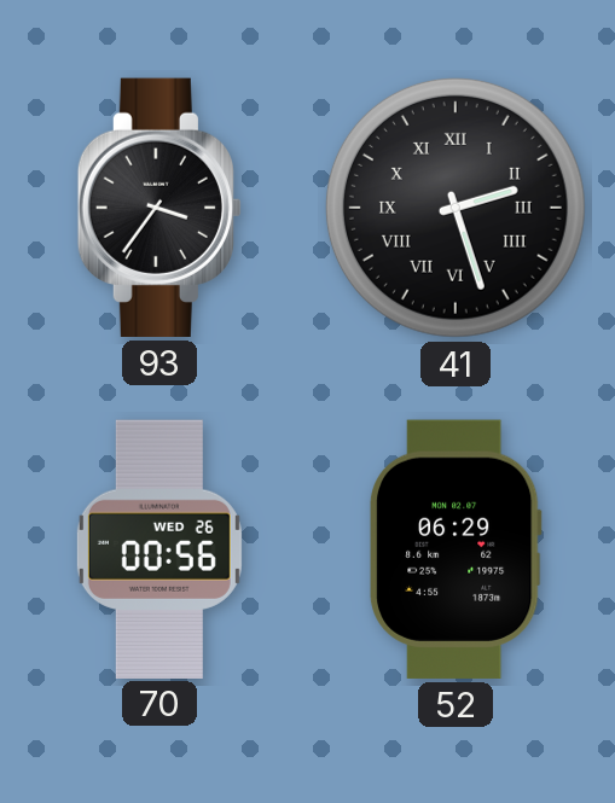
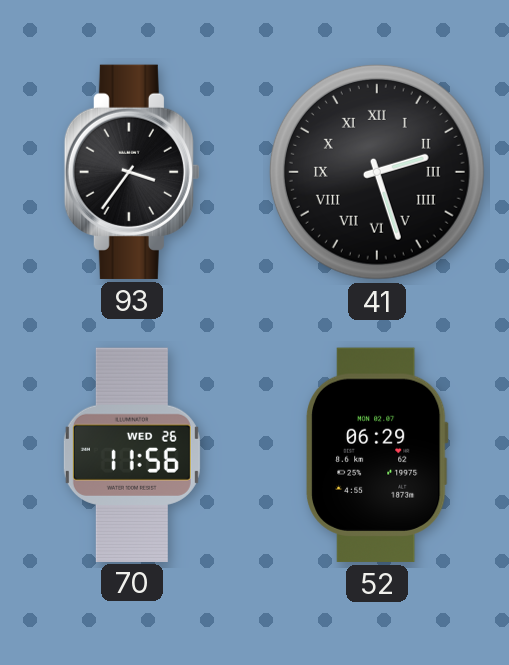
70: 00:56 -> 11:56 (132, 454)
